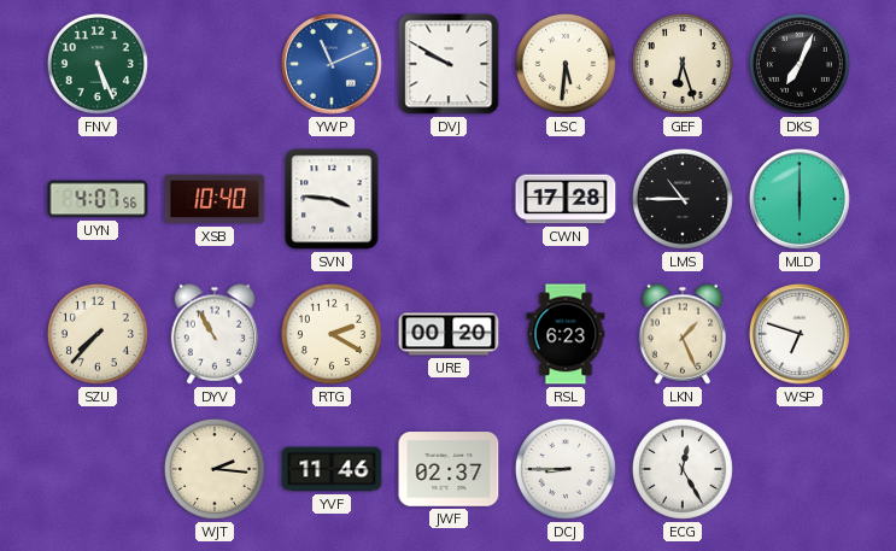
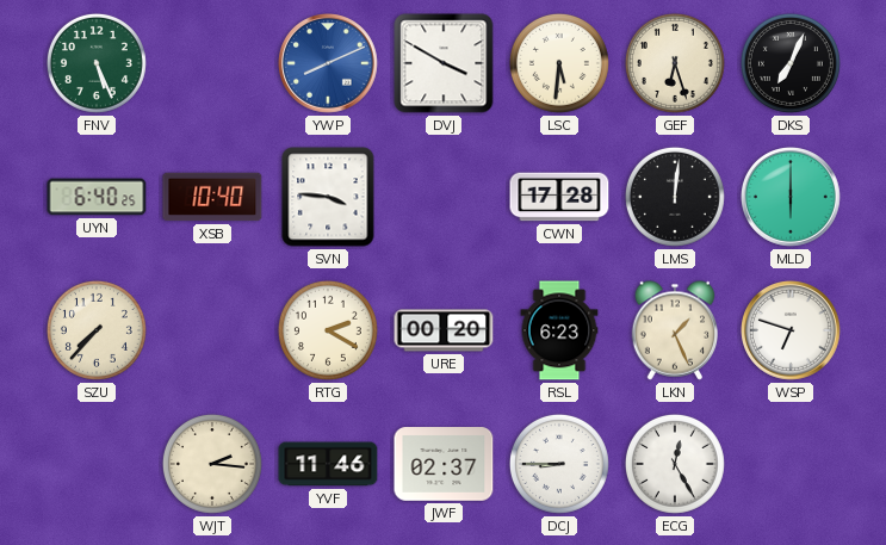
YWP: 11:11 -> 8:11 (329, 64)
DVJ: 9:50 -> 3:50 (444, 63)
UYN: 4:07 -> 6:40 (97, 197)
LMS: 10:45 -> 12:01 (675, 197)
DYV: 10:55 -> none (215, 334)
